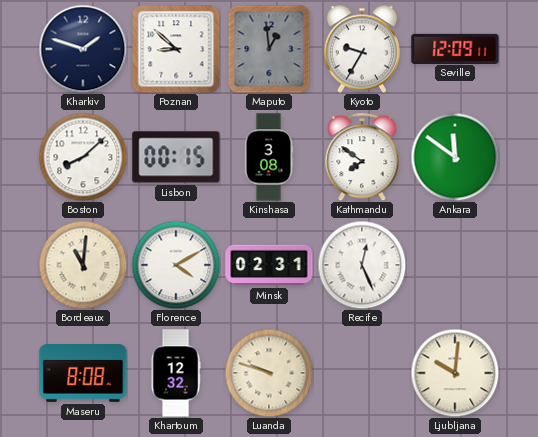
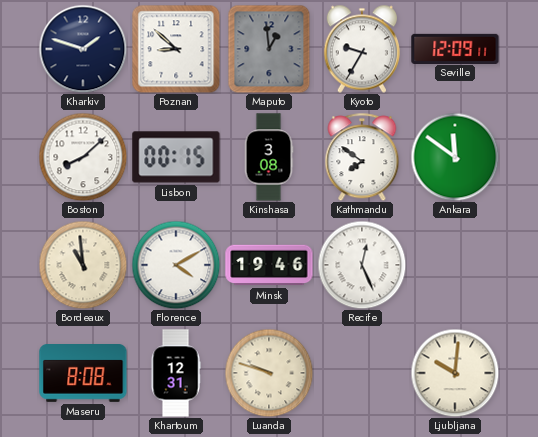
Bordeaux: 11:01 -> 10:59 (83, 265)
Minsk: 02:31 -> 19:46 (269, 265)
Khartoum: 12:32 -> 12:31 (176, 373)
